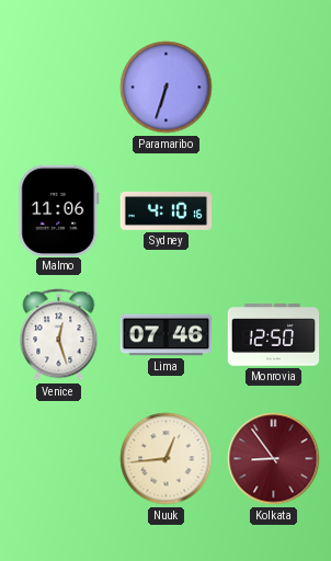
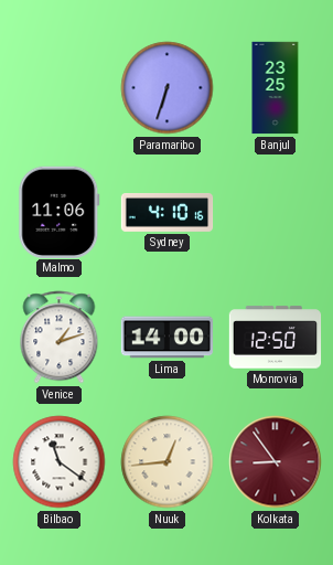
Banjul: none -> 23:25 (276, 88)
Venice: 12:27 -> 1:12 (60, 338)
Lima: 07:46 -> 14:00 (168, 338)
Bilbao: none -> 11:21 (60, 462)
